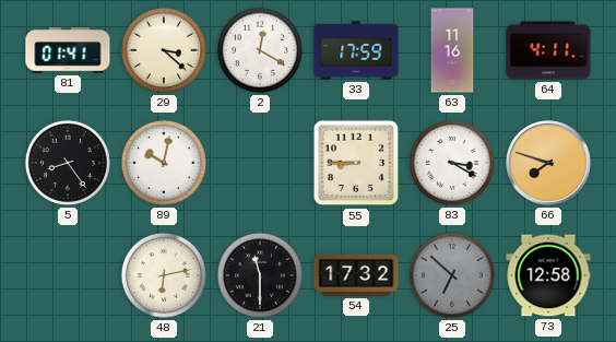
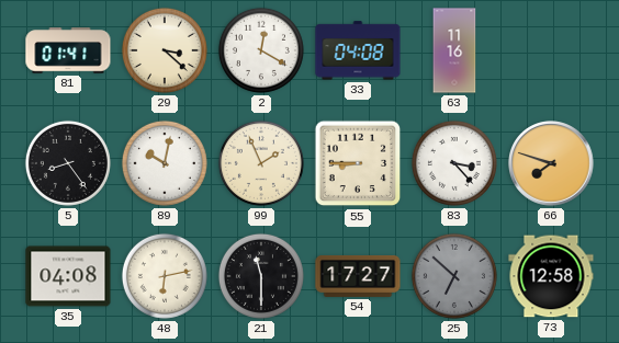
33: 17:59 -> 04:08 (358, 50)
64: 4:11 -> none (548, 50)
99: none -> 1:56 (261, 163)
83: 3:20 -> 3:23 (454, 163)
35: none -> 04:08 (68, 276)
54: 17:32 -> 17:27 (358, 276)
